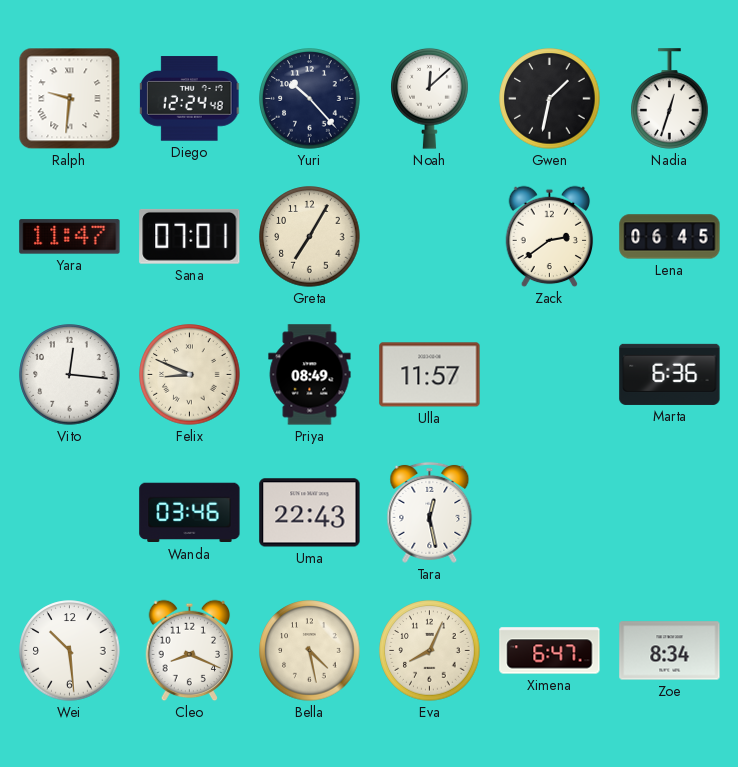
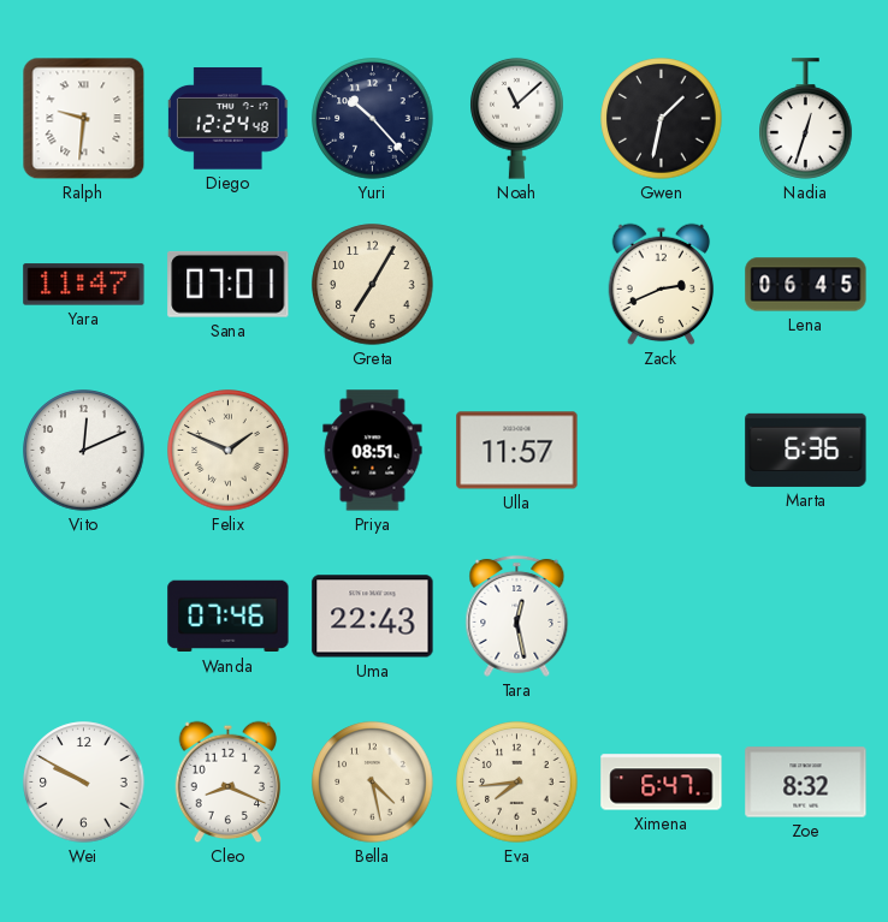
Noah: 12:08 -> 11:08 (517, 118)
Zack: 2:39 -> 2:41 (662, 285)
Vito: 12:16 -> 12:11 (84, 451)
Felix: 8:49 -> 1:49 (229, 451)
Priya: 08:49 -> 08:51 (373, 451)
Wanda: 03:46 -> 07:46 (229, 617)
Wei: 10:29 -> 9:50 (84, 783)
Eva: 8:04 -> 7:44 (517, 783)
Zoe: 8:34 -> 8:32 (806, 783)
